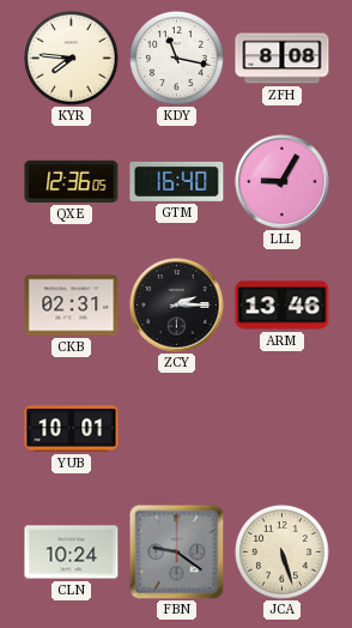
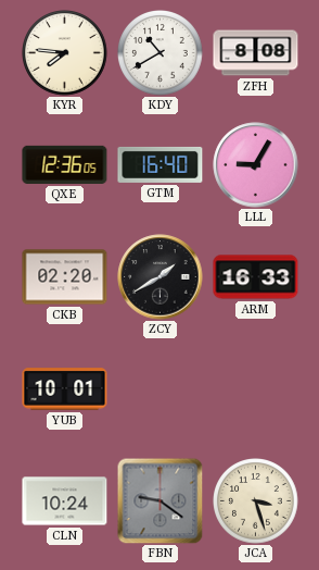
KDY: 11:17 -> 10:40 (161, 53)
CKB: 02:31 -> 02:20 (65, 277)
ZCY: 2:15 -> 1:40 (161, 277)
ARM: 13:46 -> 16:33 (256, 277)
JCA: 5:27 -> 3:27 (256, 501)
